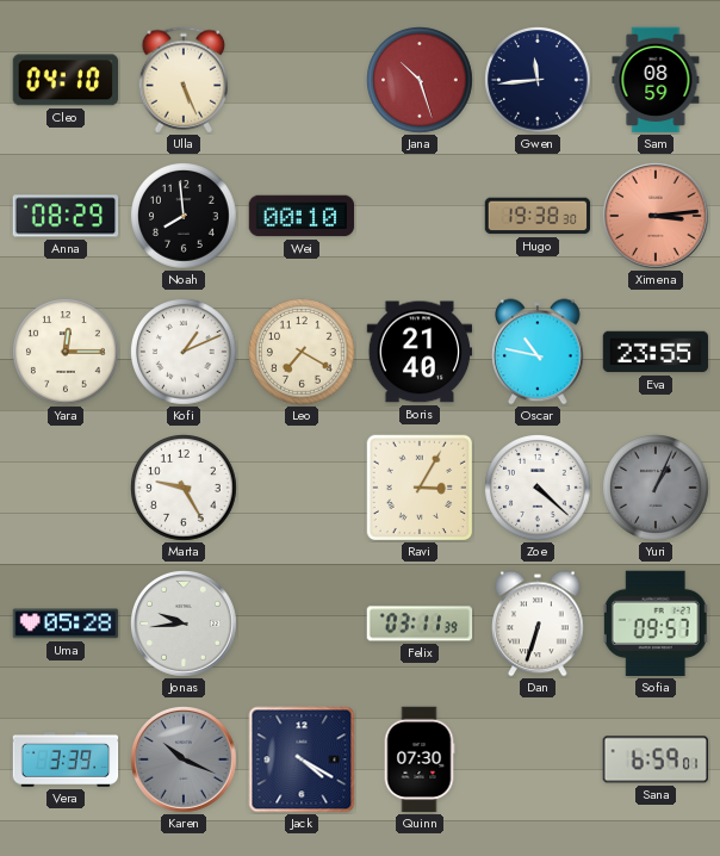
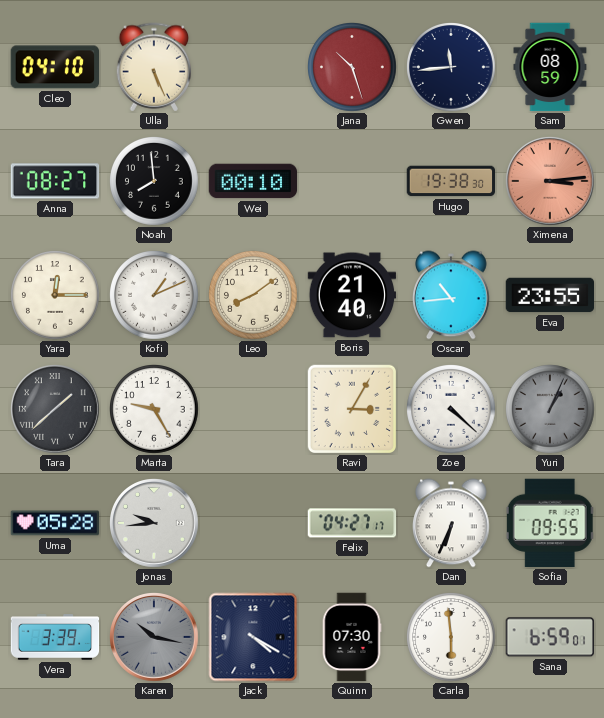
Anna: 08:29 -> 08:27 (55, 181)
Leo: 7:20 -> 8:09 (254, 296)
Oscar: 10:47 -> 10:44 (451, 295)
Tara: none -> 1:38 (56, 410)
Felix: 03:11 -> 04:27 (352, 523)
Dan: 6:33 -> 6:34 (451, 523)
Sofia: 09:57 -> 09:55 (550, 523)
Karen: 10:19 -> 10:17 (155, 638)
Carla: none -> 5:59 (452, 638)
